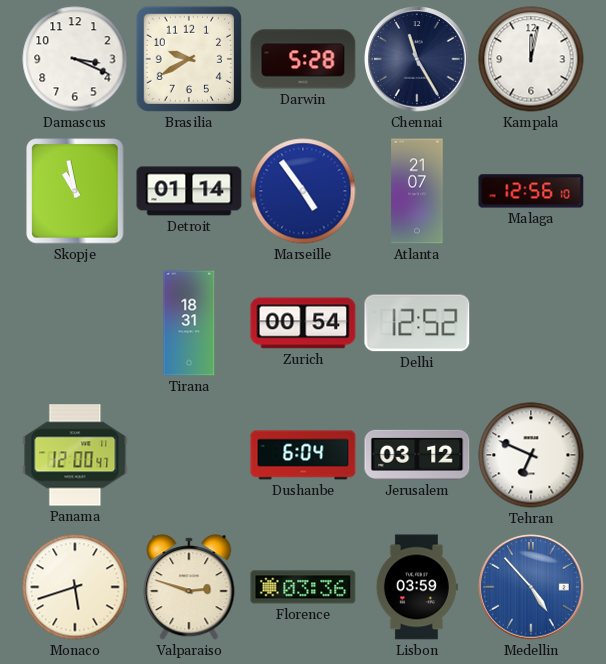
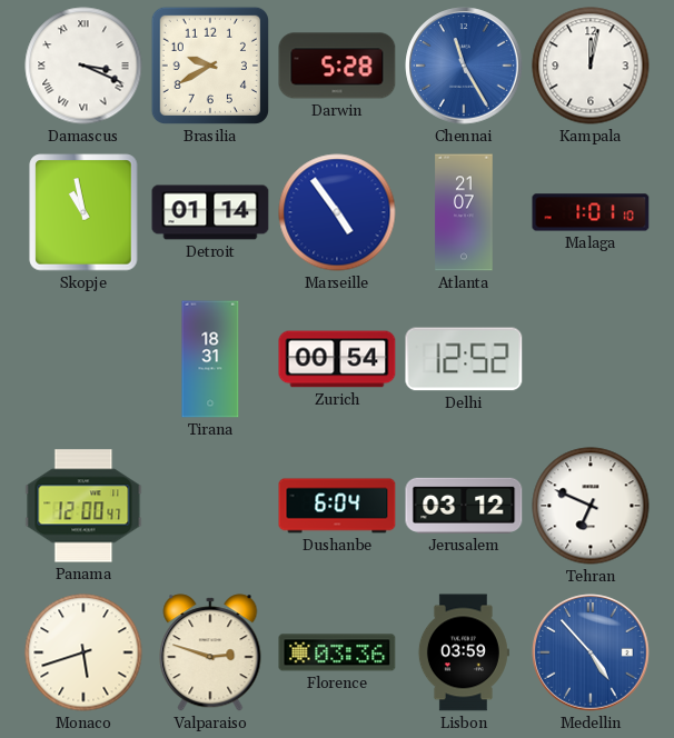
Damascus numerals: Arabic -> Roman (83, 66)
Chennai dial: navy -> blue (464, 66)
Malaga: 12:56 -> 1:01 (591, 212)
